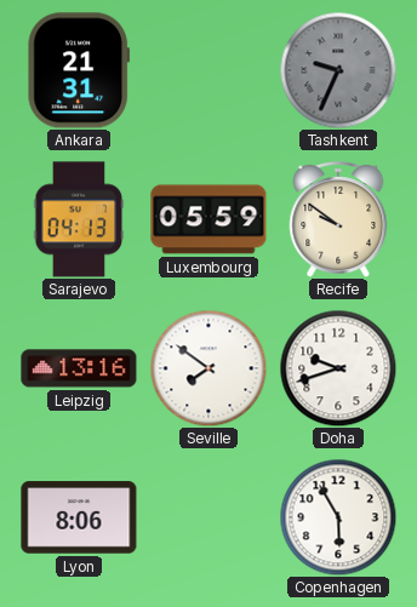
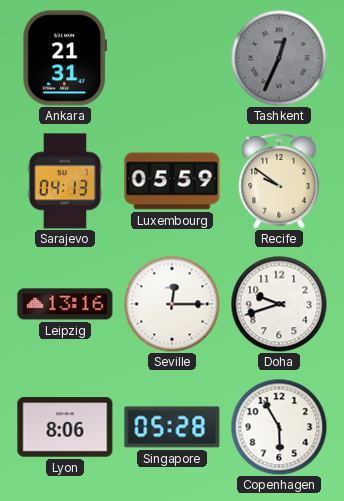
Tashkent: 9:34 -> 12:34 (279, 58)
Seville: 7:51 -> 12:15 (172, 304)
Singapore: none -> 05:28 (172, 427)
